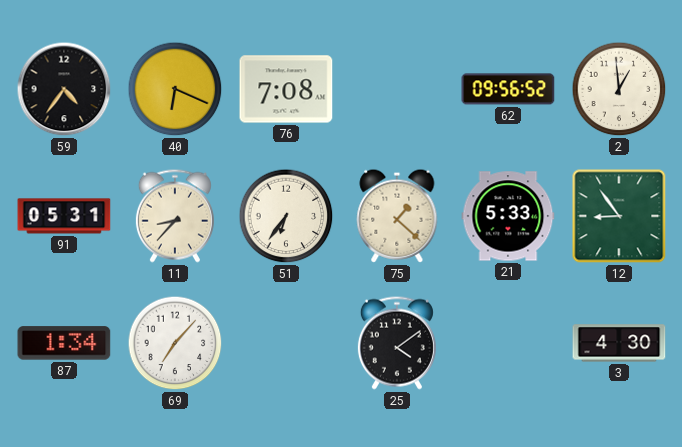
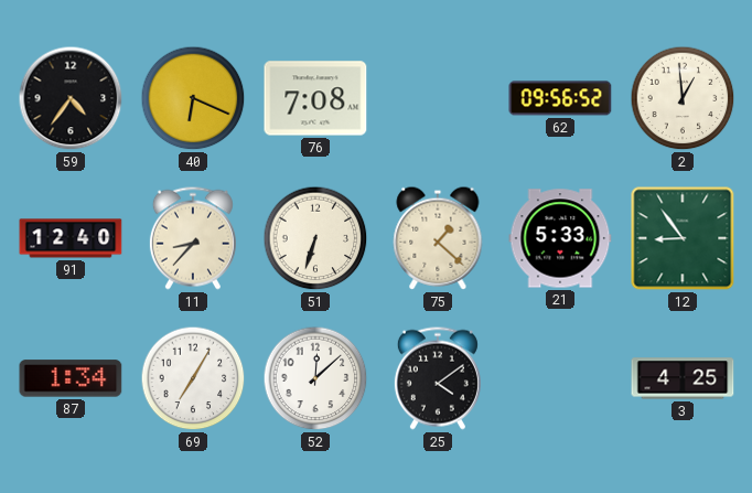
91: 05:31 -> 12:40 (71, 238)
51: 6:36 -> 6:33 (315, 238)
69: 7:07 -> 7:05 (193, 378)
52: none -> 12:08 (315, 378)
3: 4:30 -> 4:25 (683, 378)
